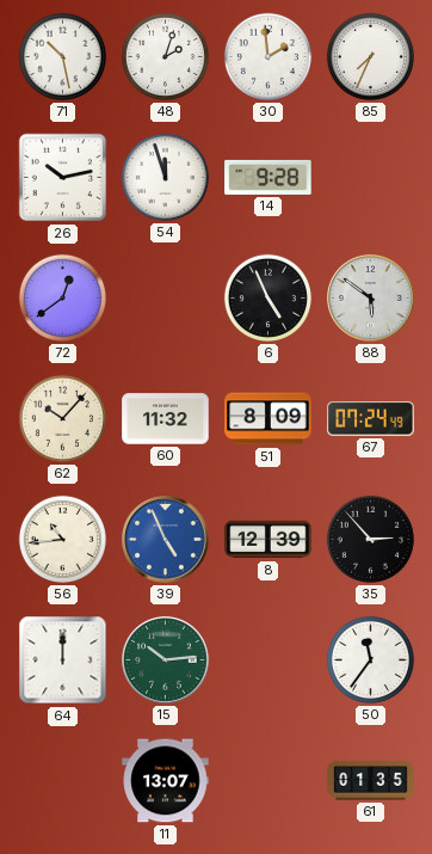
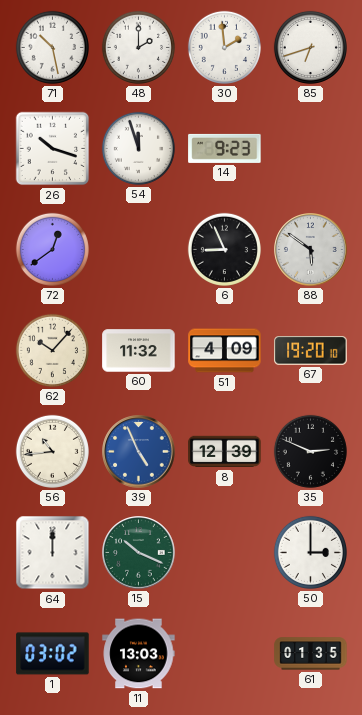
48: 2:03 -> 2:00 (138, 47)
85: 7:34 -> 6:42 (310, 47)
26: 10:13 -> 10:18 (53, 149)
14: 9:28 -> 9:23 (225, 148)
6: 4:56 -> 8:56 (224, 249)
51: 8:09 -> 4:09 (225, 351)
67: 07:24 -> 19:20 (311, 351)
35: 2:53 -> 2:49 (310, 451)
15: 10:14 -> 10:19 (139, 553)
50: 11:36 -> 3:00 (310, 552)
1: none -> 03:02 (53, 654)
11: 13:07 -> 13:03 (139, 654)
